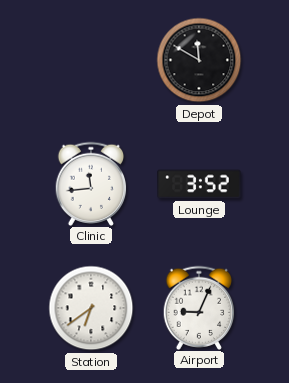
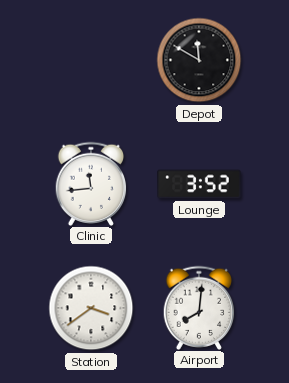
Station: 6:39 -> 3:39 (91, 308)
Airport: 9:04 -> 8:01 (199, 307)
